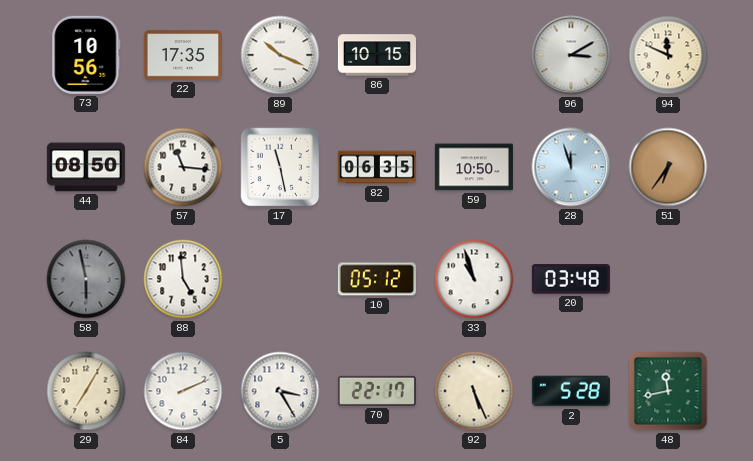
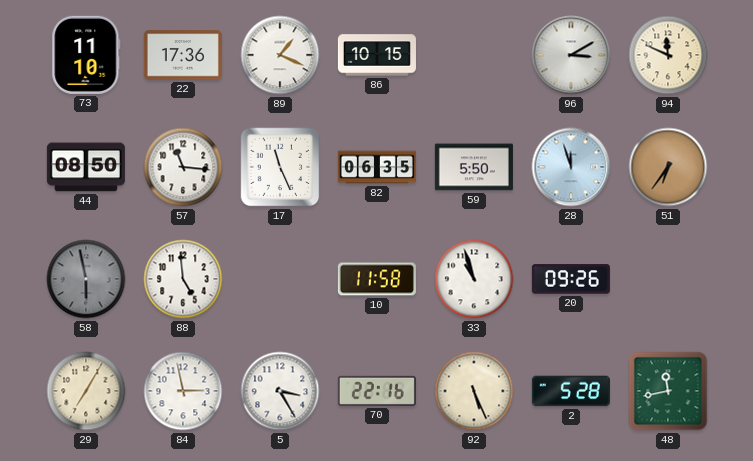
73: 10:56 -> 11:10 (86, 55)
22: 17:35 -> 17:36 (183, 55)
89: 10:19 -> 1:19 (280, 55)
17: 11:28 -> 11:26 (280, 167)
59: 10:50 -> 5:50 (474, 167)
10: 05:12 -> 11:58 (377, 279)
20: 03:48 -> 09:26 (571, 279)
84: 2:11 -> 2:58 (183, 391)
70: 22:17 -> 22:16 (377, 391)
